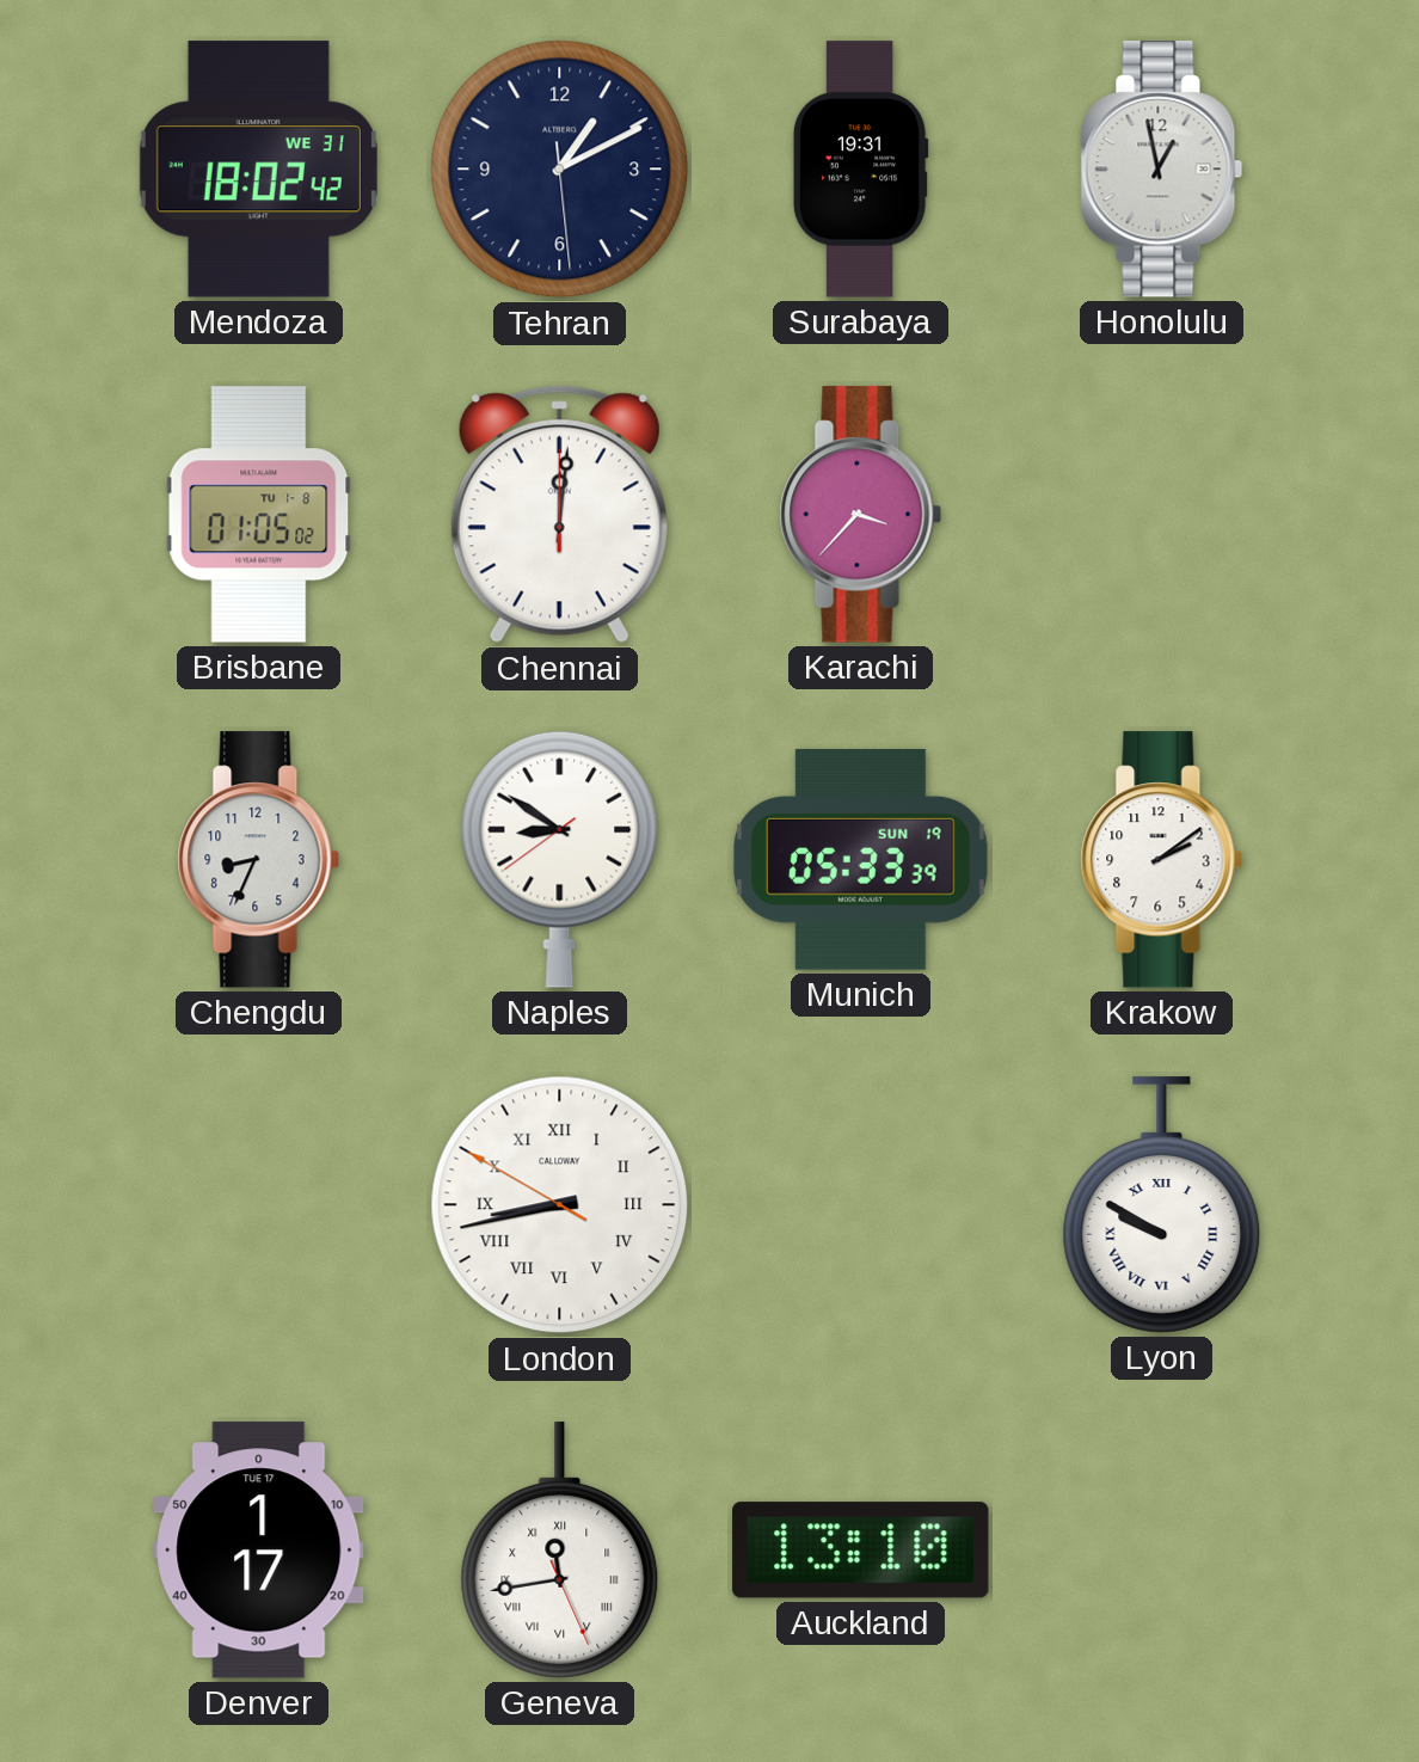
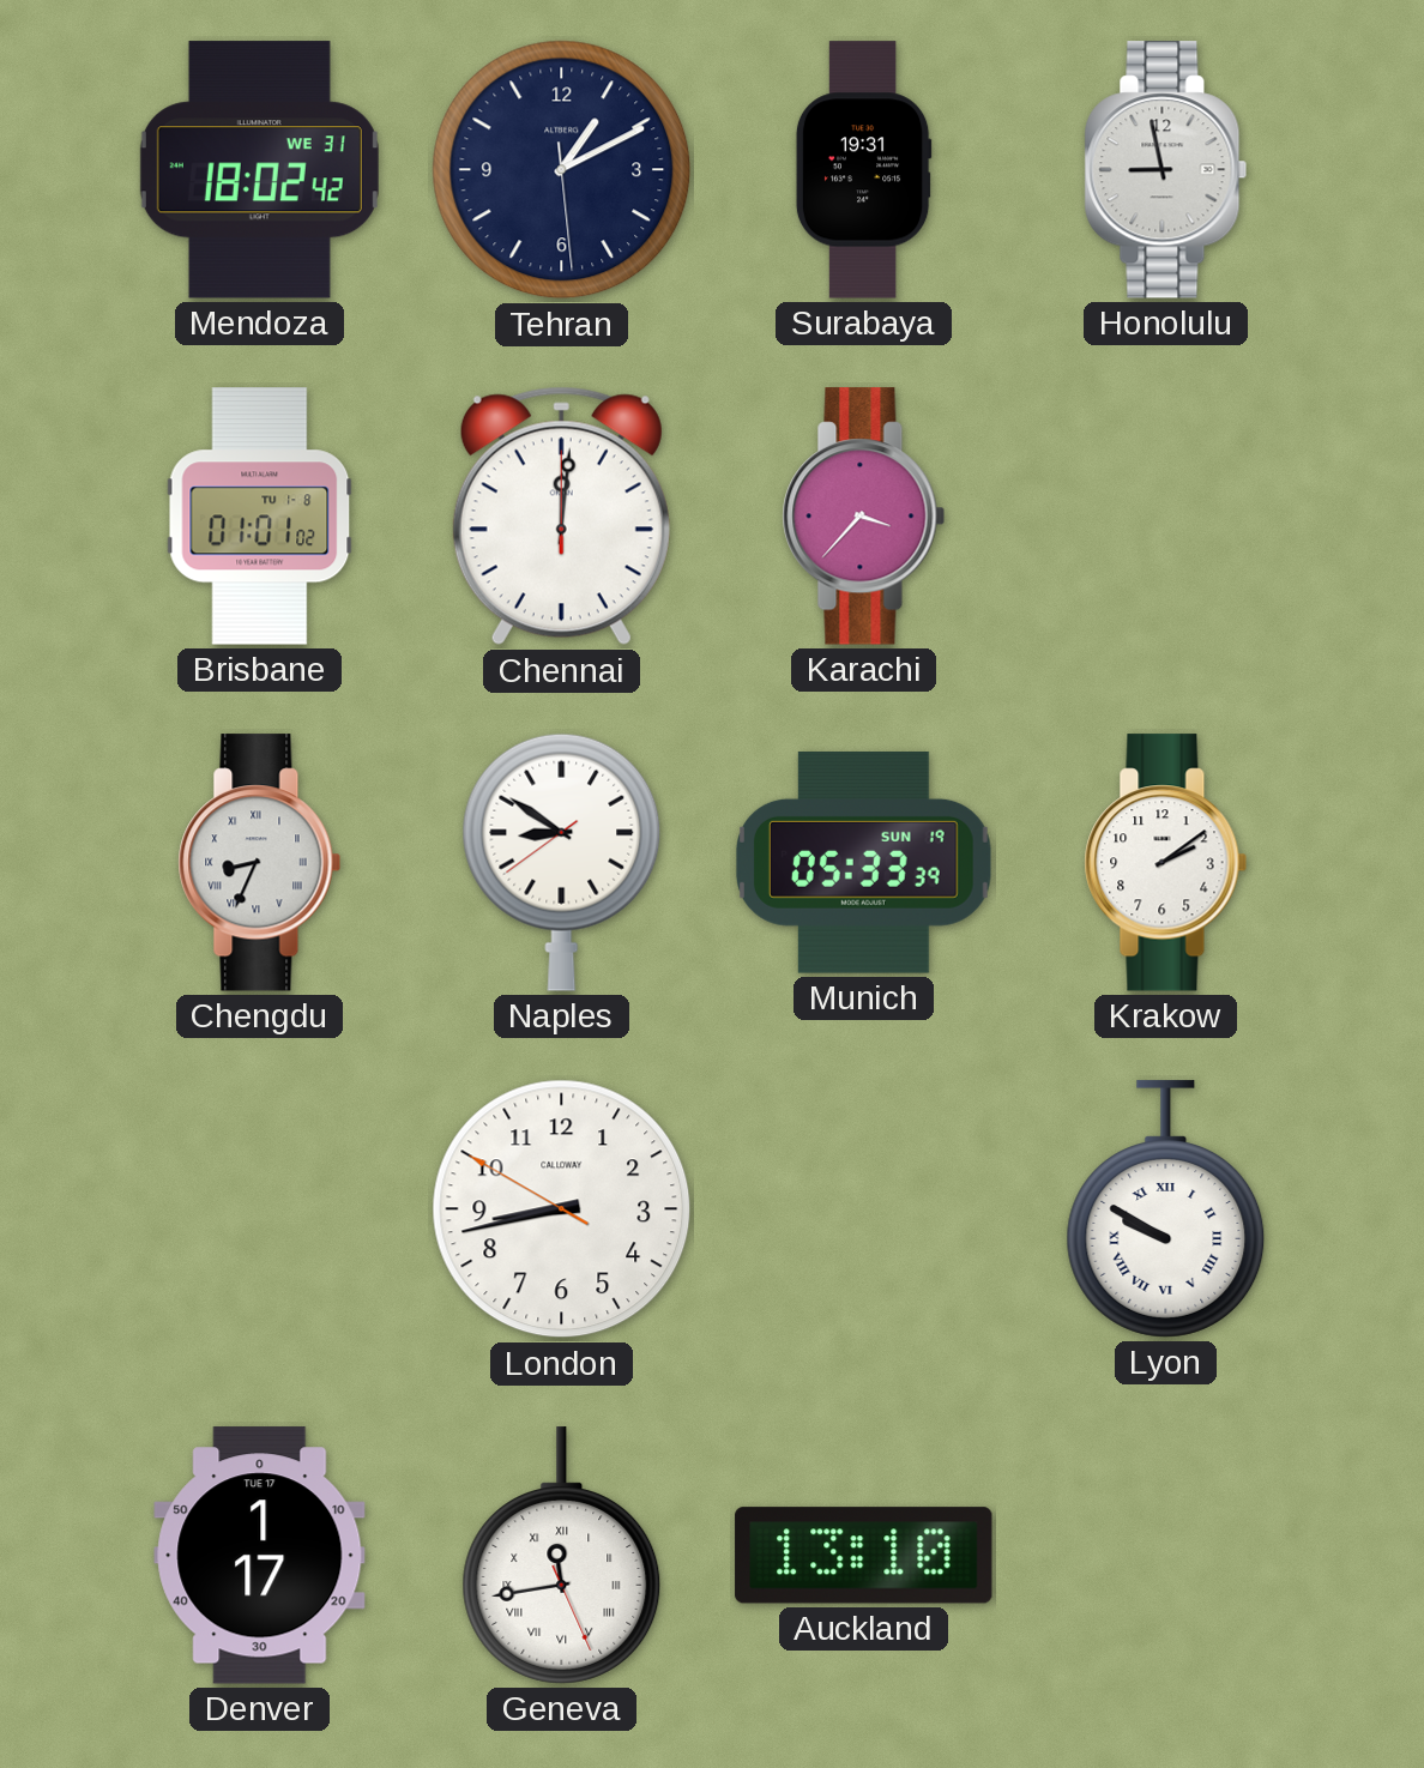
Honolulu: 12:58 -> 8:58 (1166, 170)
Brisbane: 01:05 -> 01:01 (260, 517)
Chengdu numerals: Arabic -> Roman (260, 863)
London numerals: Roman -> Arabic (562, 1209)
